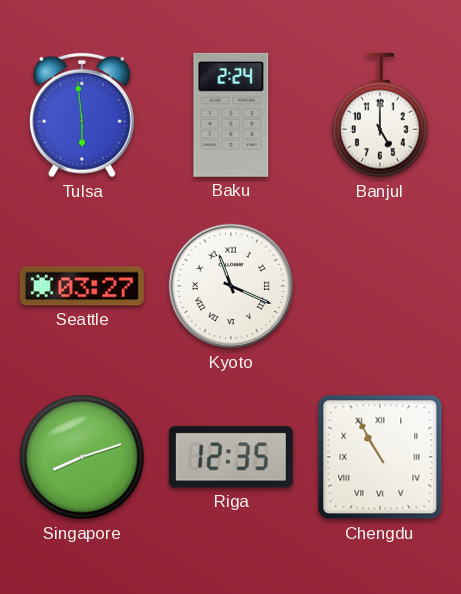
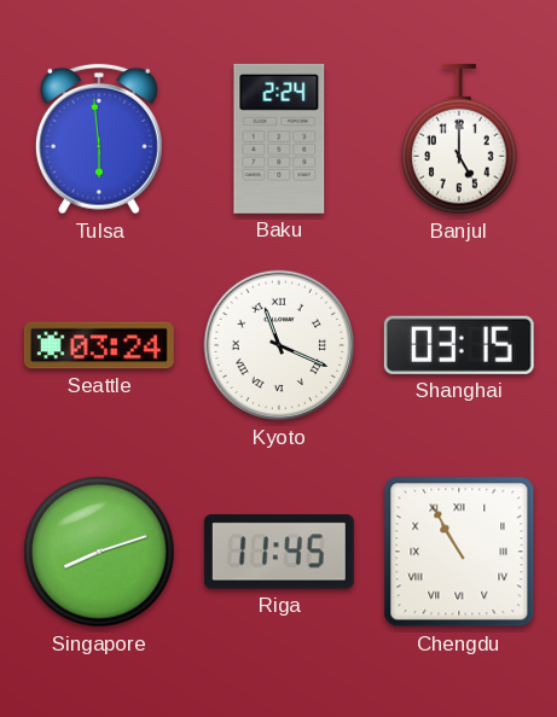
Seattle: 03:27 -> 03:24 (99, 345)
Shanghai: none -> 03:15 (459, 345)
Riga: 12:35 -> 11:45 (279, 552)
